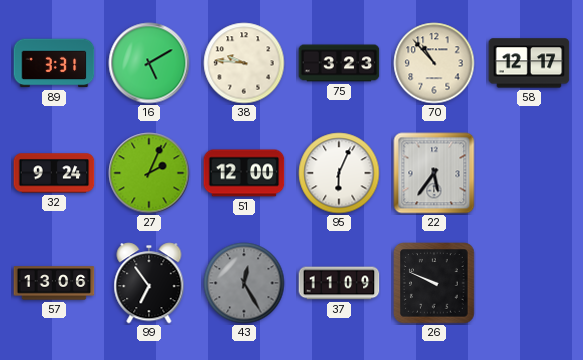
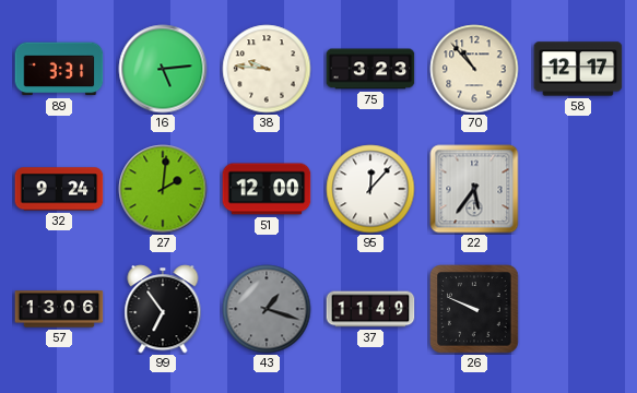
16: 5:10 -> 5:14 (163, 69)
27: 2:04 -> 2:01 (163, 189)
95: 6:04 -> 12:07 (370, 189)
43: 12:25 -> 1:18 (267, 309)
37: 11:09 -> 11:49 (370, 309)
